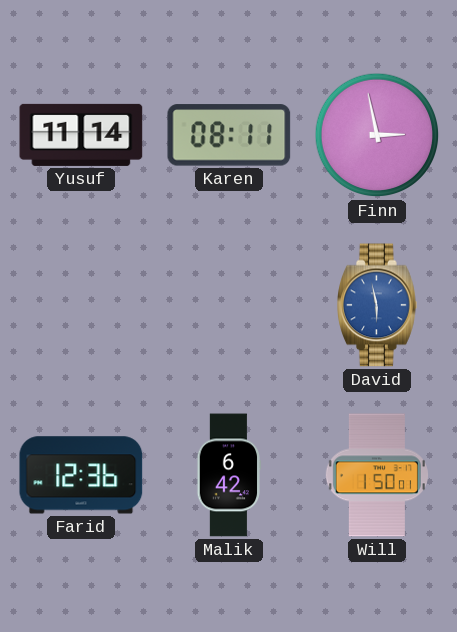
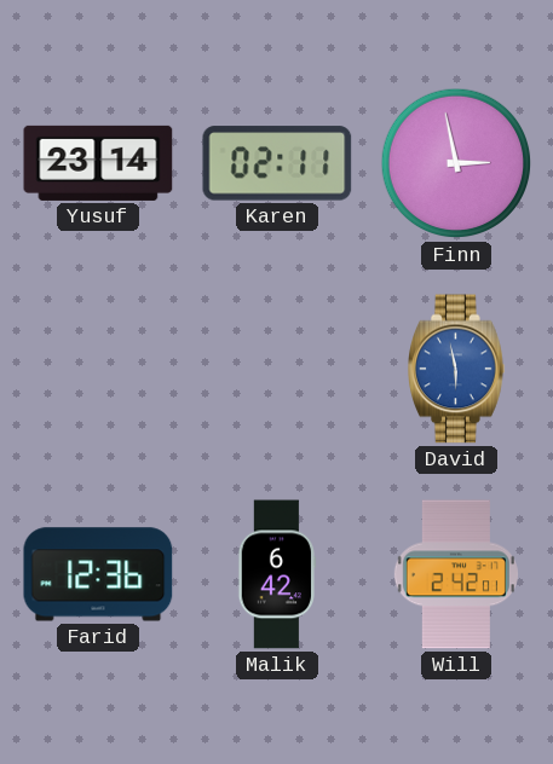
Yusuf: 11:14 -> 23:14 (98, 163)
Karen: 08:11 -> 02:11 (277, 163)
Will: 1:50 -> 2:42 (456, 574)
